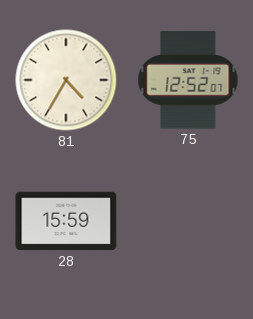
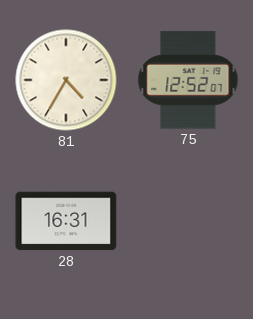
28: 15:59 -> 16:31 (66, 221)
